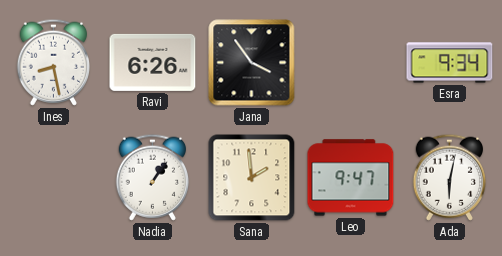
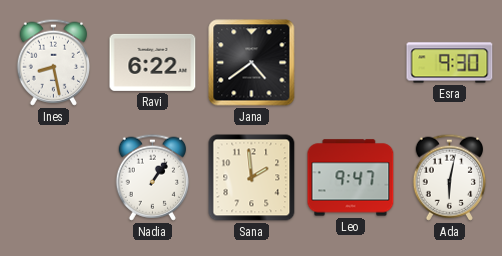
Ravi: 6:26 -> 6:22 (153, 62)
Jana: 3:54 -> 4:39 (252, 63)
Esra: 9:34 -> 9:30 (450, 63)
